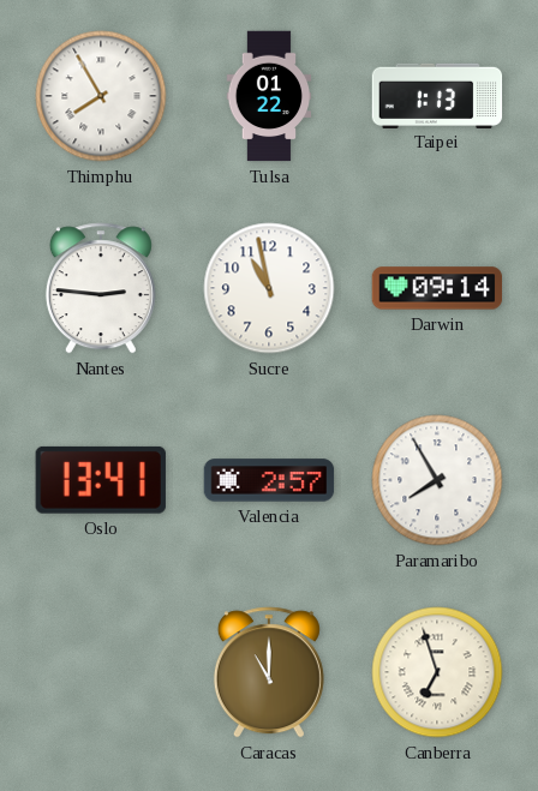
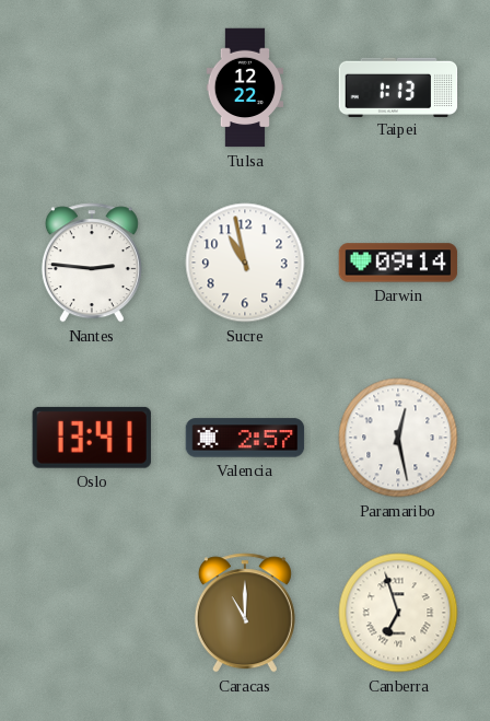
Thimphu: 7:55 -> none (101, 96)
Tulsa: 01:22 -> 12:22 (245, 88)
Paramaribo: 7:55 -> 12:28 (398, 438)
